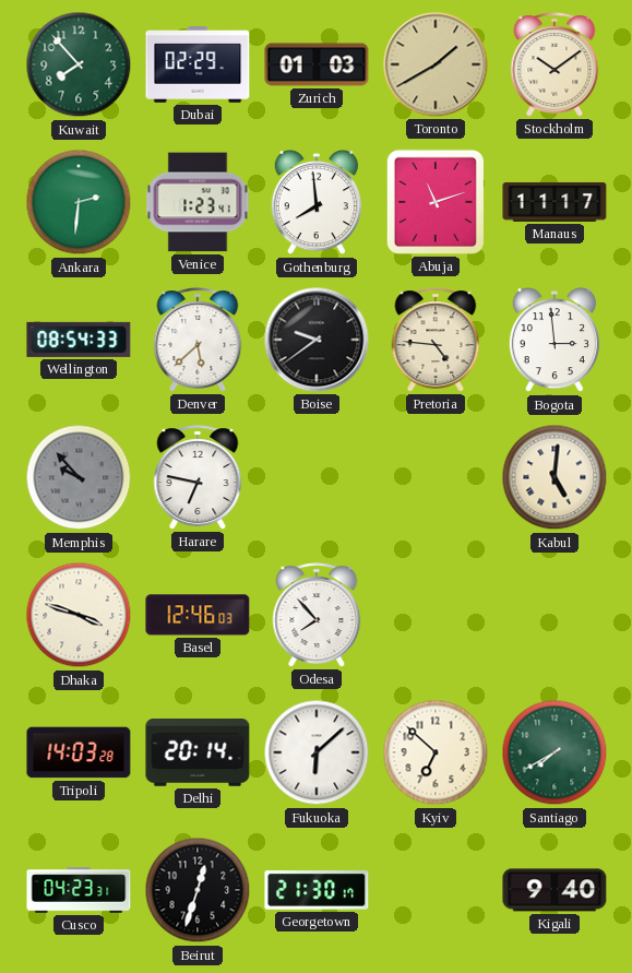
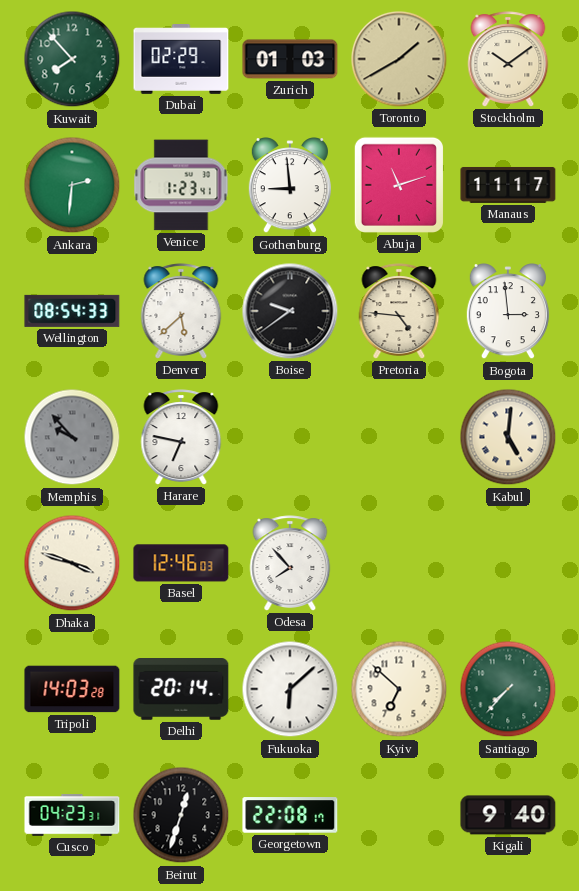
Gothenburg: 7:59 -> 8:59 (290, 186)
Santiago: 7:40 -> 7:37 (508, 689)
Georgetown: 21:30 -> 22:08 (290, 815)
